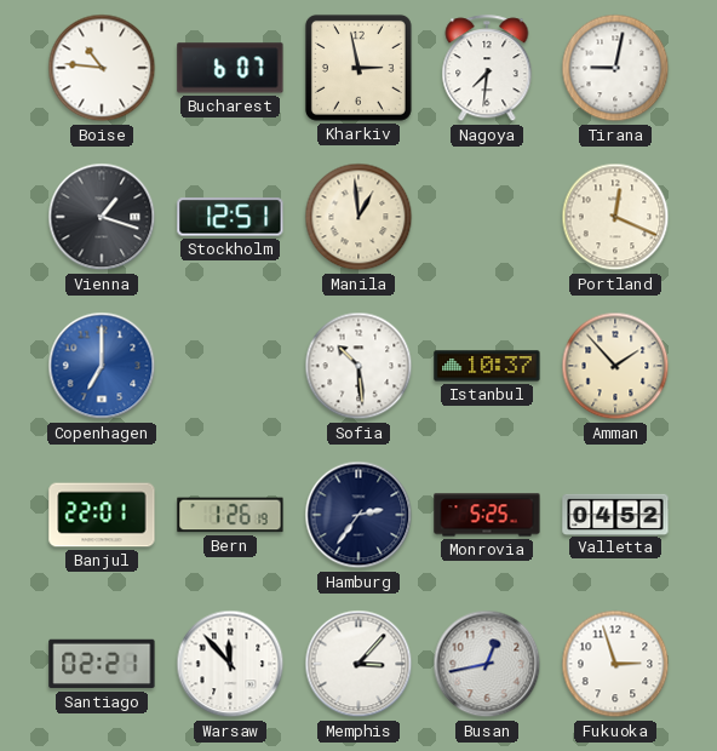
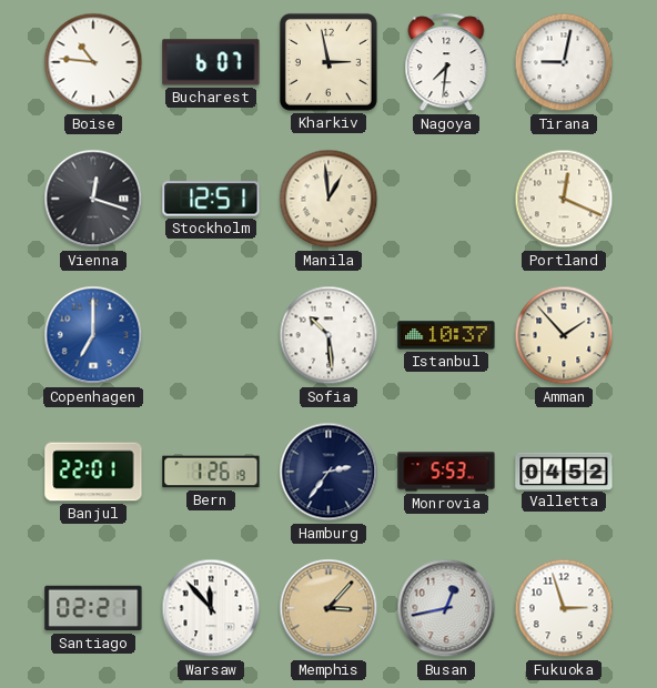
Vienna: 1:18 -> 12:18 (93, 199)
Monrovia: 5:25 -> 5:53 (446, 472)
Memphis dial: white -> champagne (328, 608)
